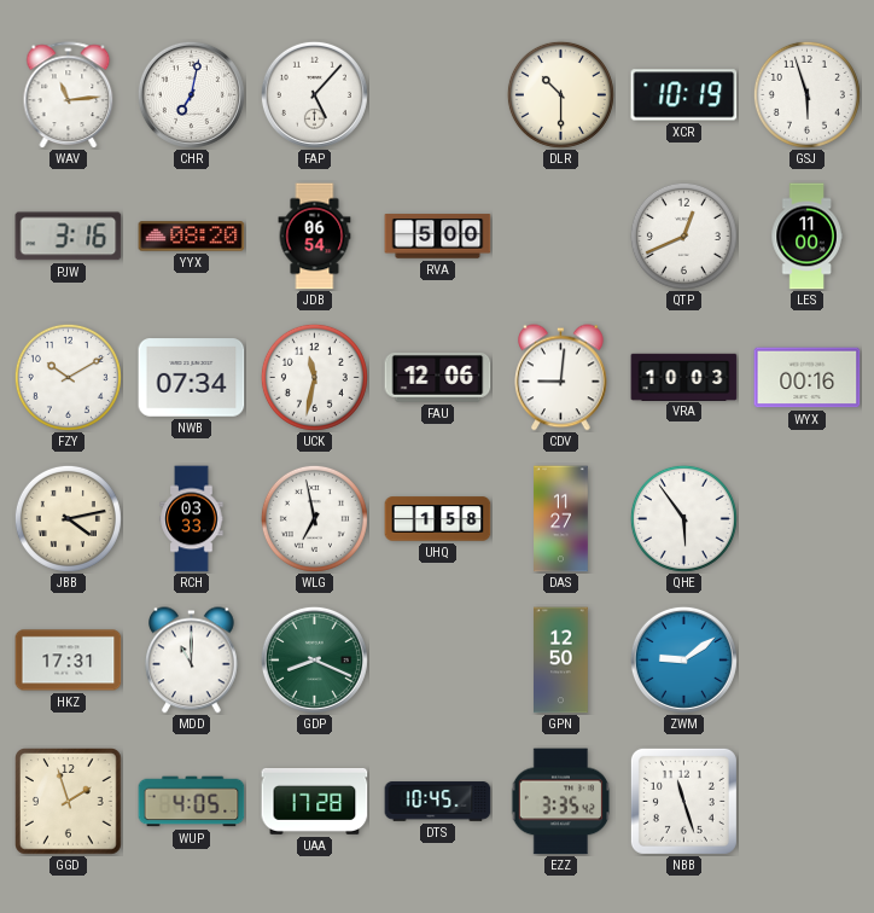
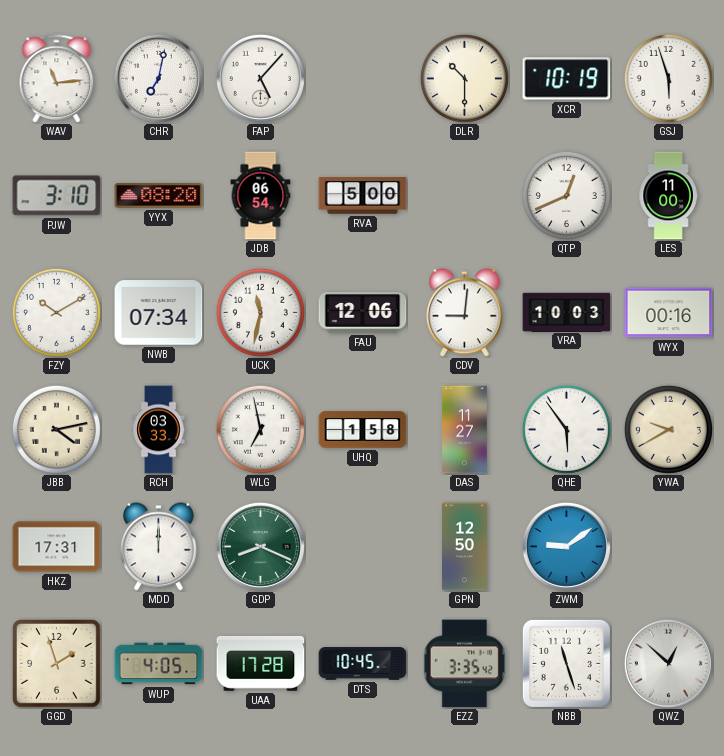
PJW: 3:16 -> 3:10 (57, 196)
YWA: none -> 9:40 (668, 429)
MDD: 11:00 -> 12:00 (159, 547)
QWZ: none -> 12:52 (668, 663)
